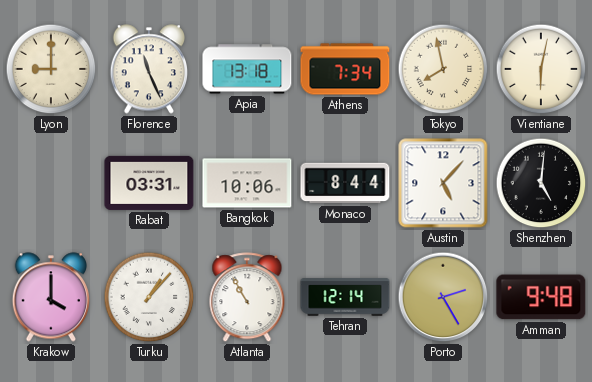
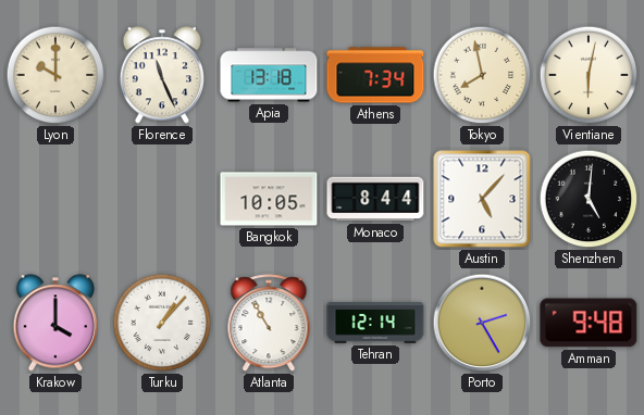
Lyon: 9:00 -> 10:00 (55, 75)
Rabat: 03:31 -> none (149, 183)
Bangkok: 10:06 -> 10:05 (269, 199)
